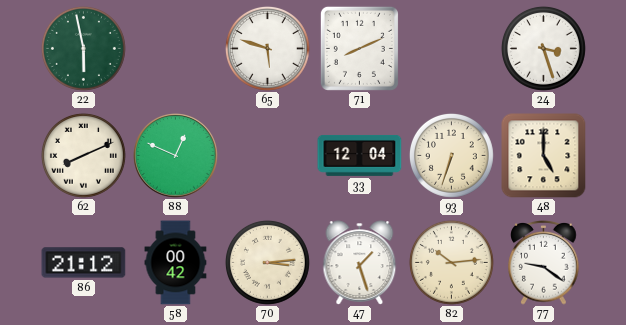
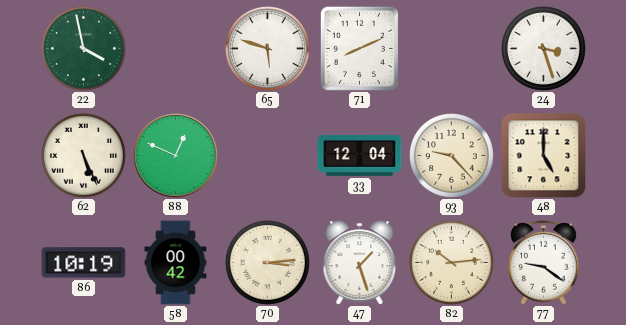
22: 5:58 -> 3:58 (83, 48)
62: 8:11 -> 5:26 (83, 155)
93: 6:33 -> 9:23 (451, 155)
86: 21:12 -> 10:19 (84, 263)
